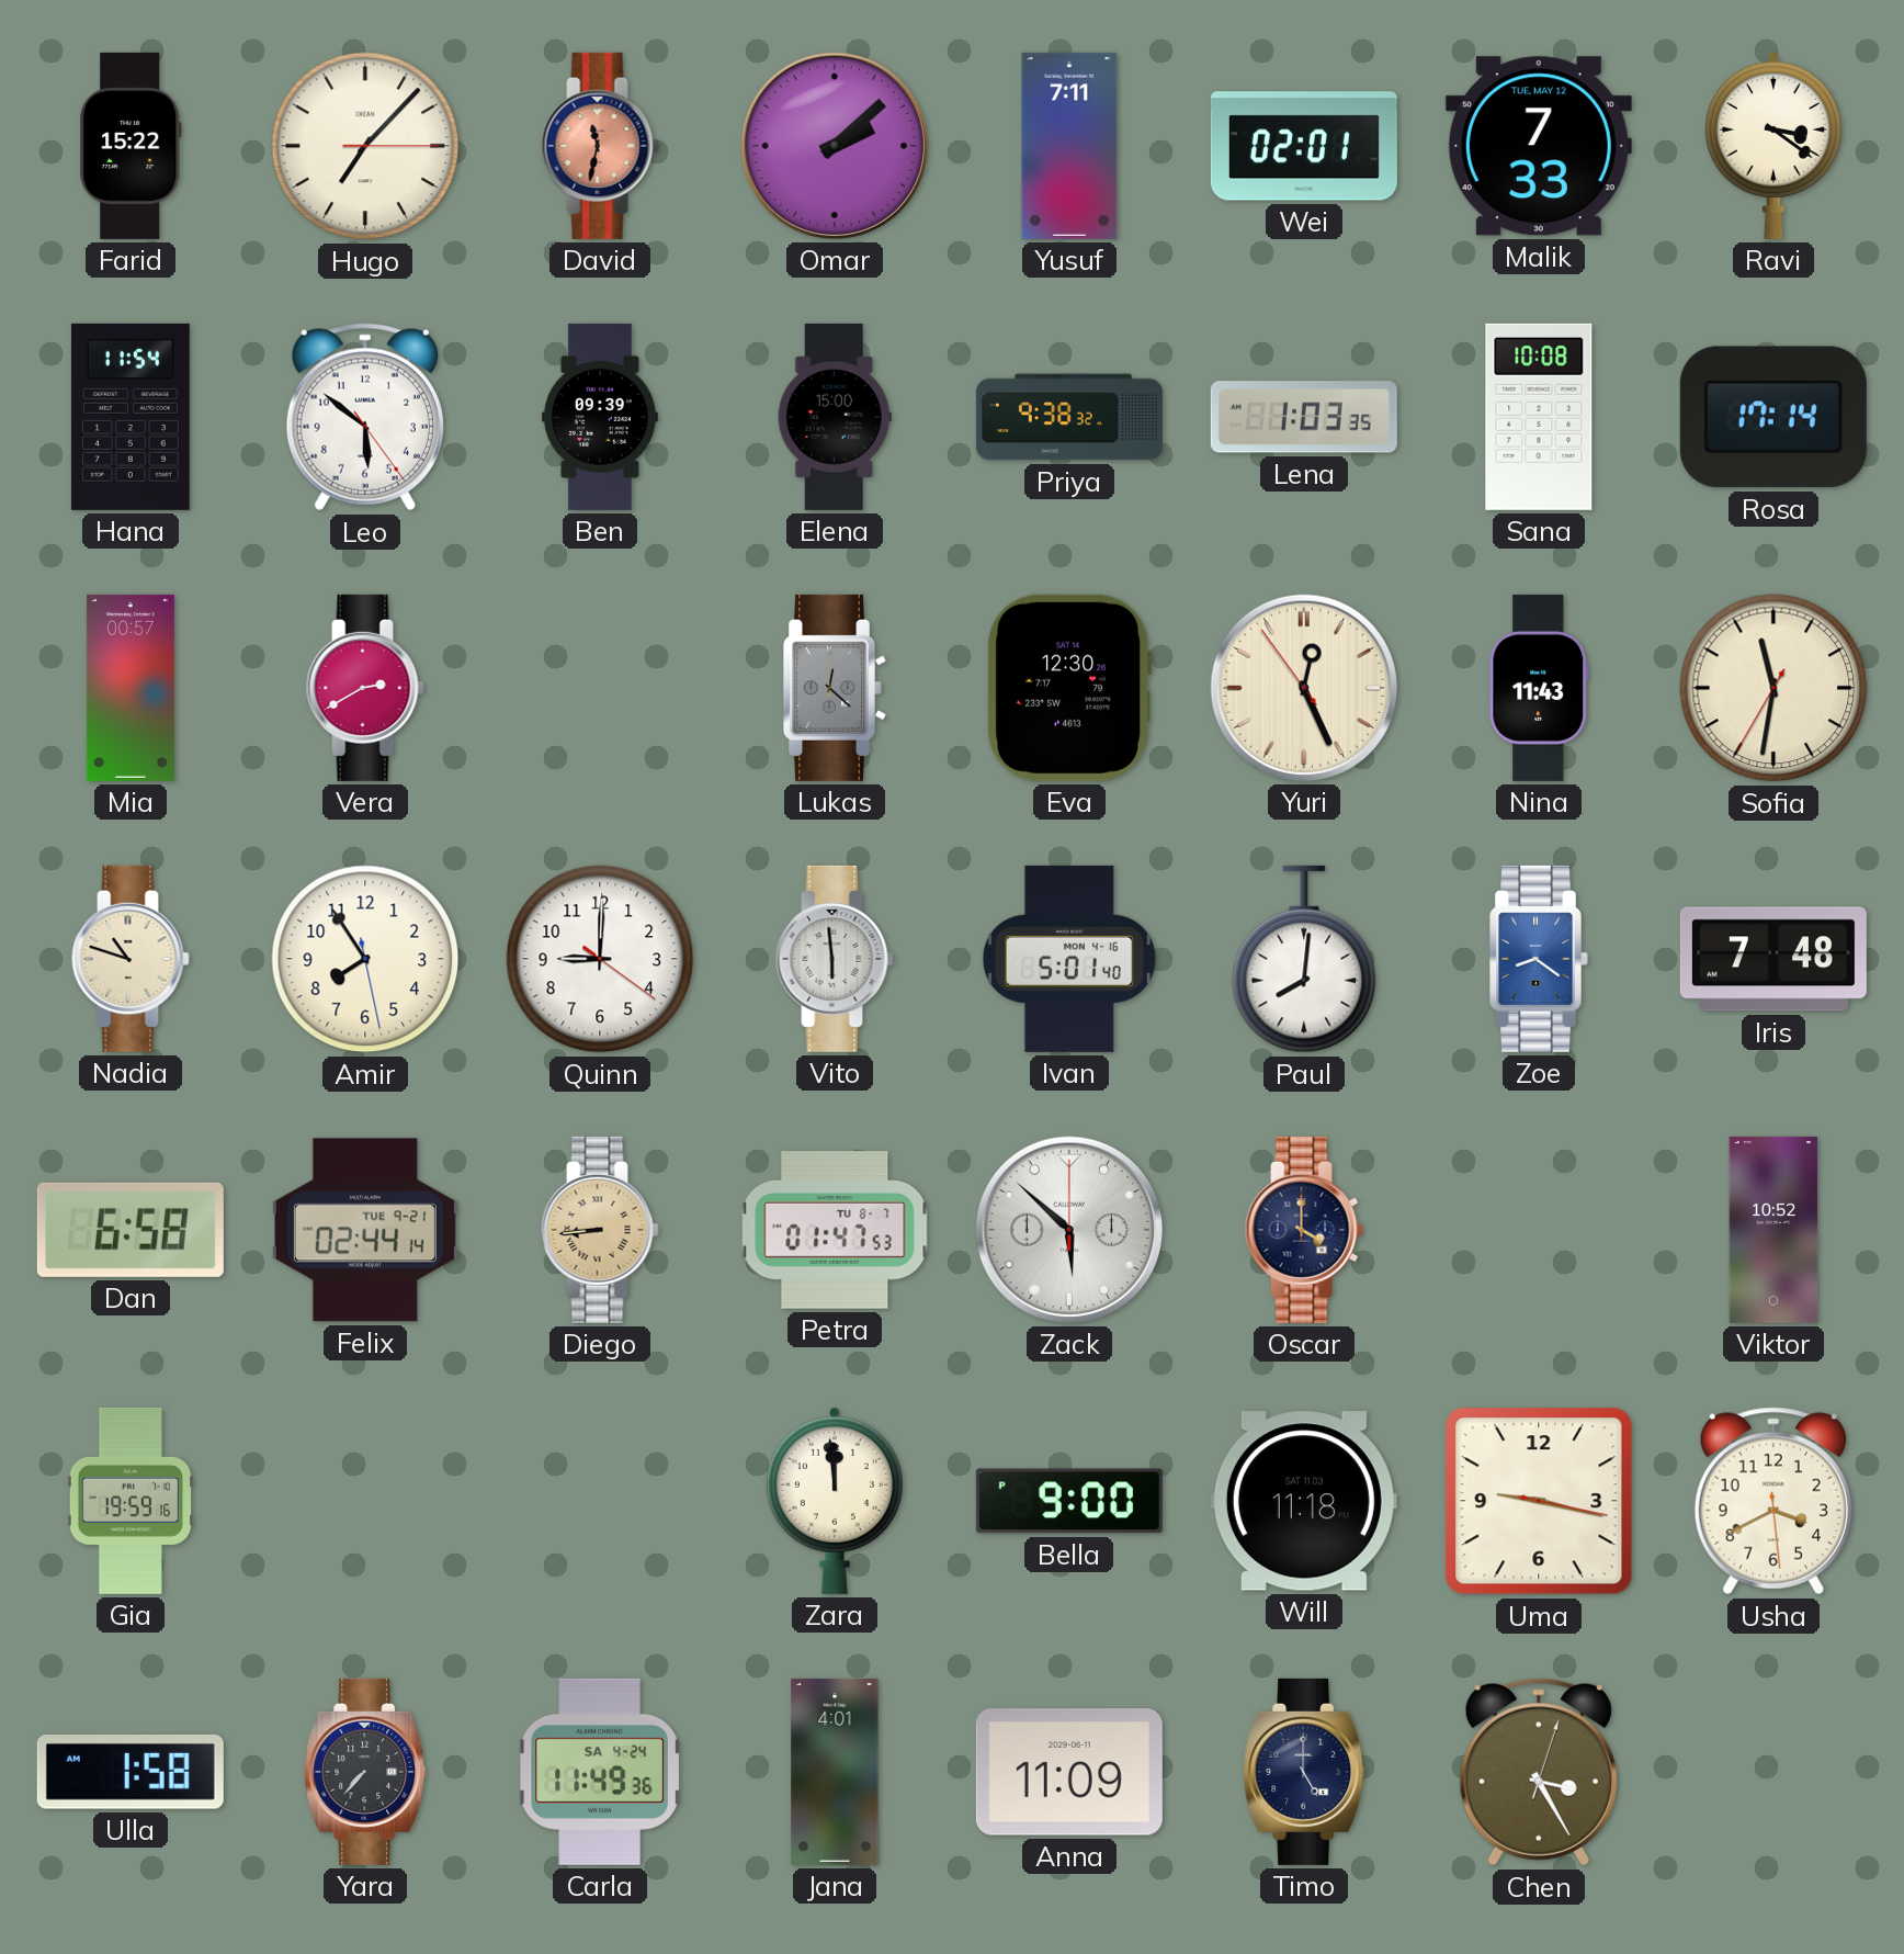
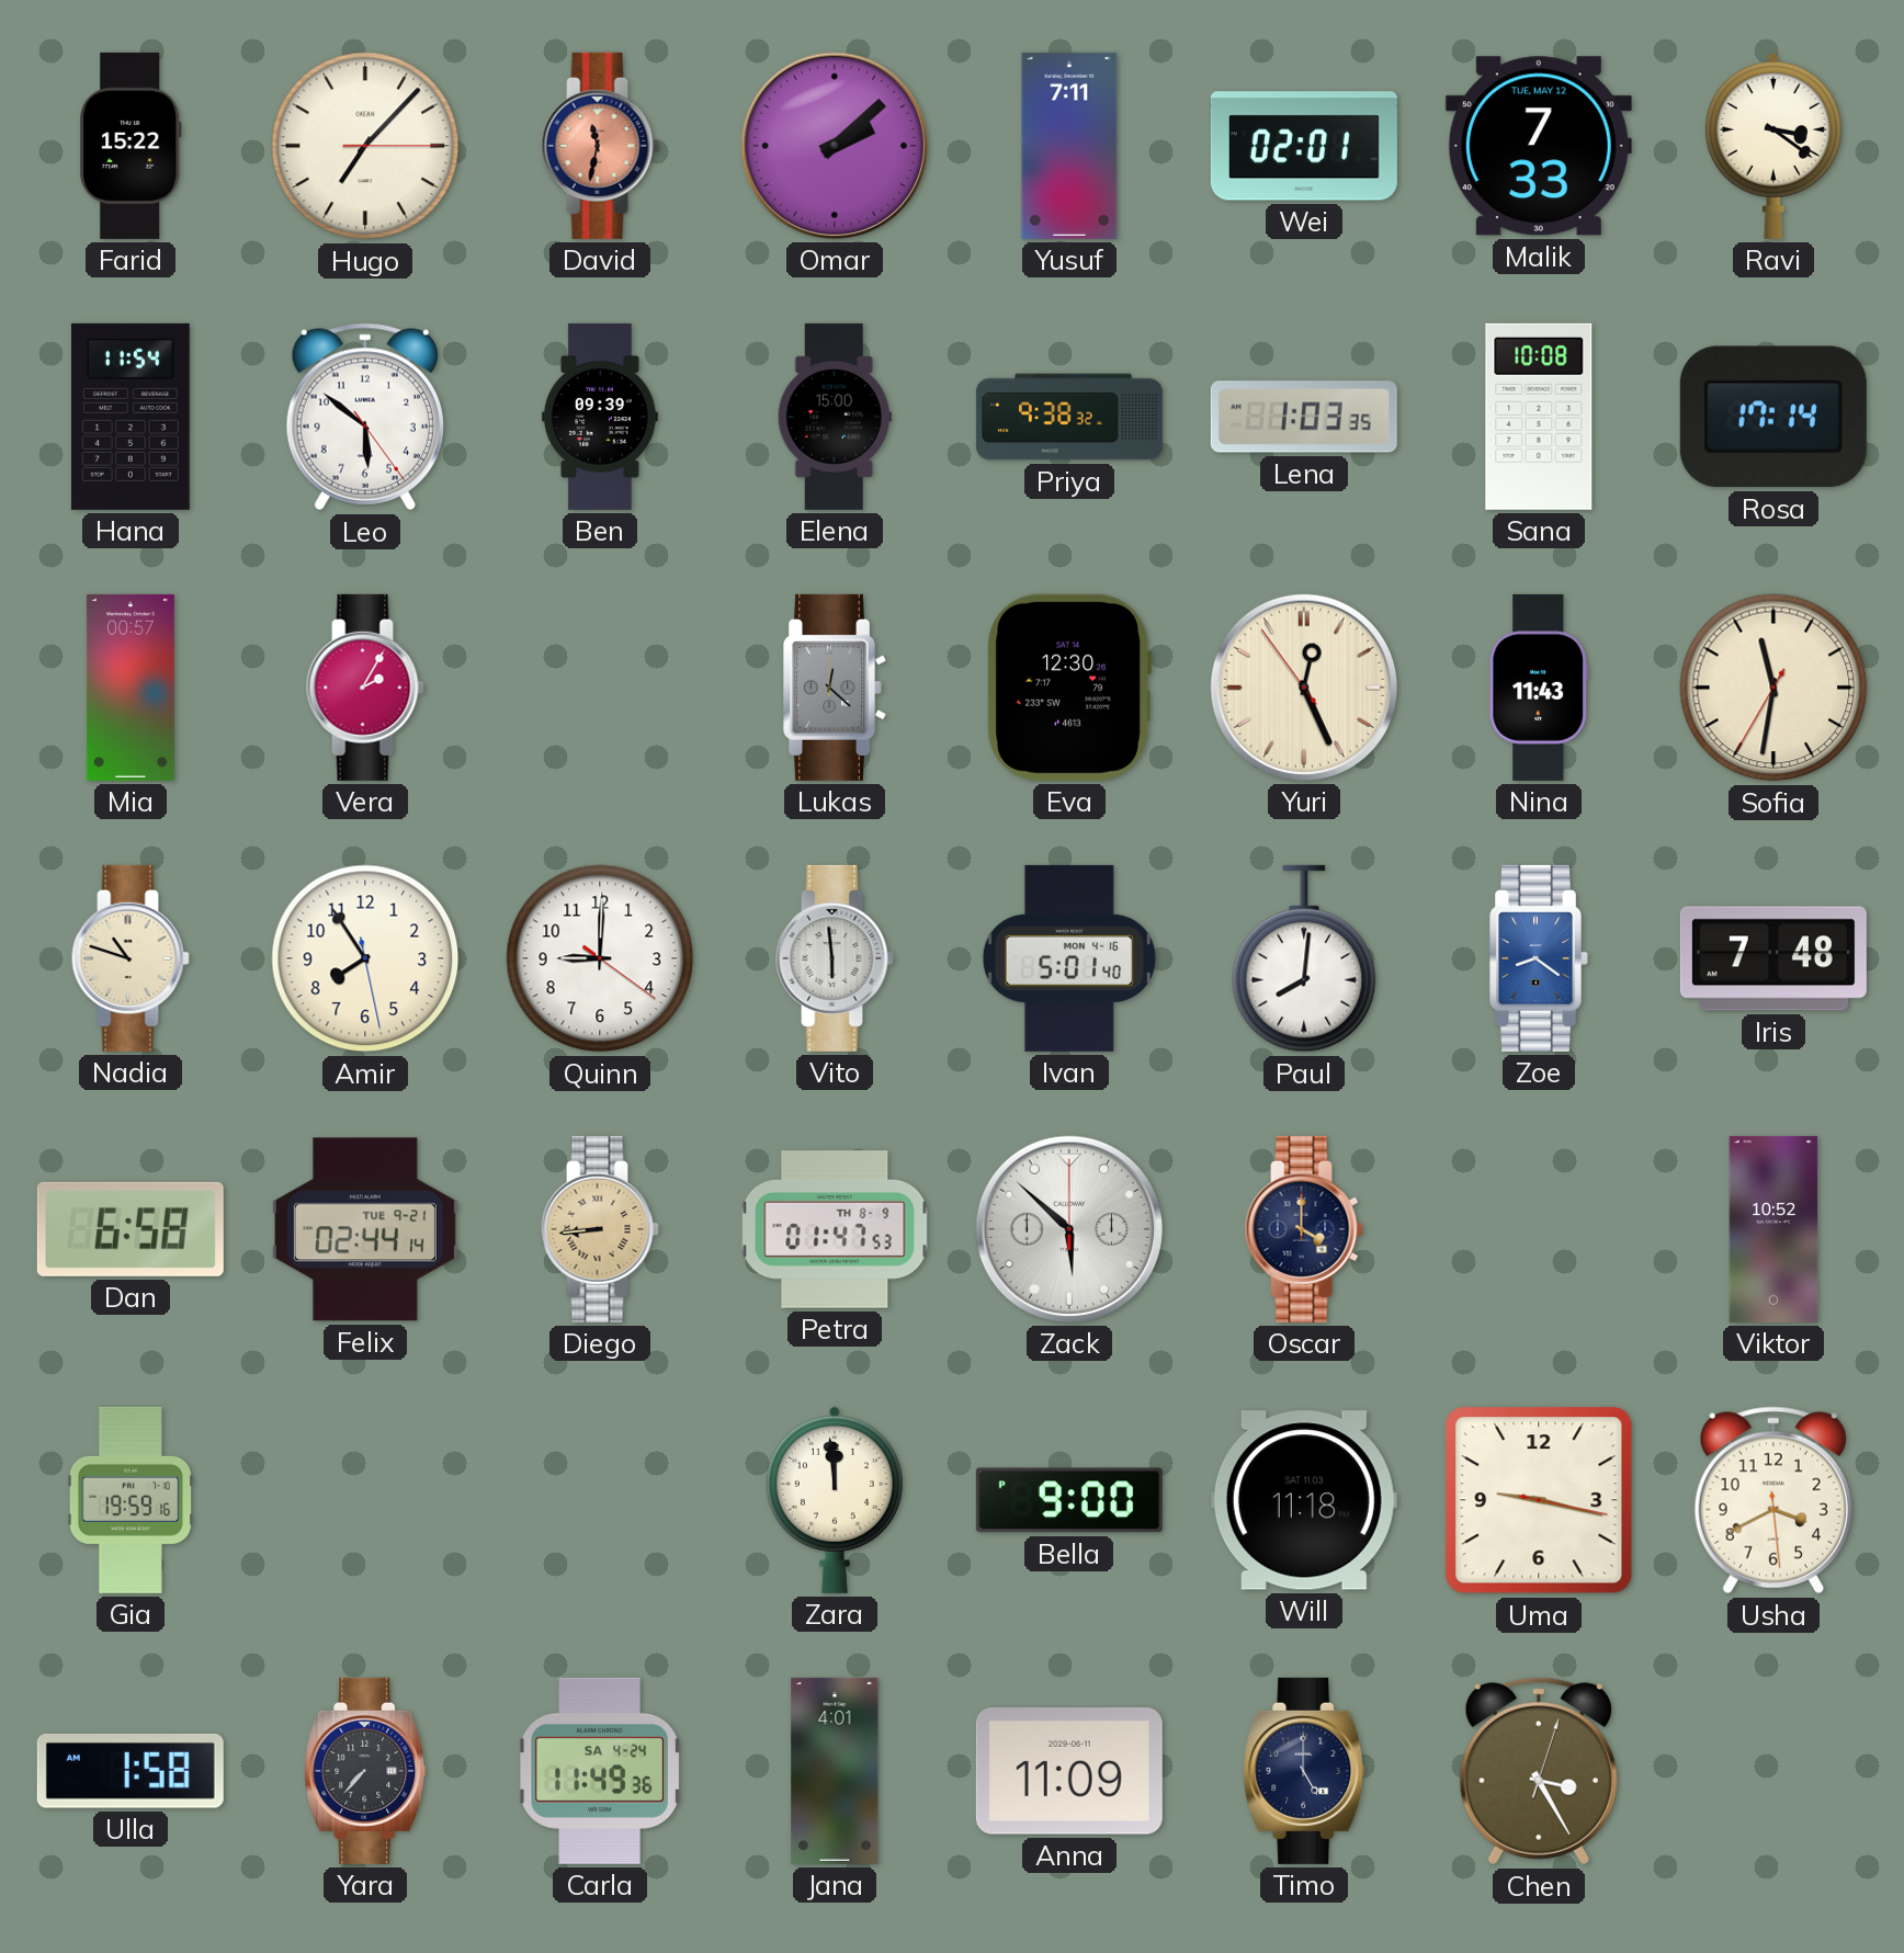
Vera: 2:40 -> 2:05 (365, 688)
Petra date: TU 8-7 -> TH 8-9 (835, 1229)
